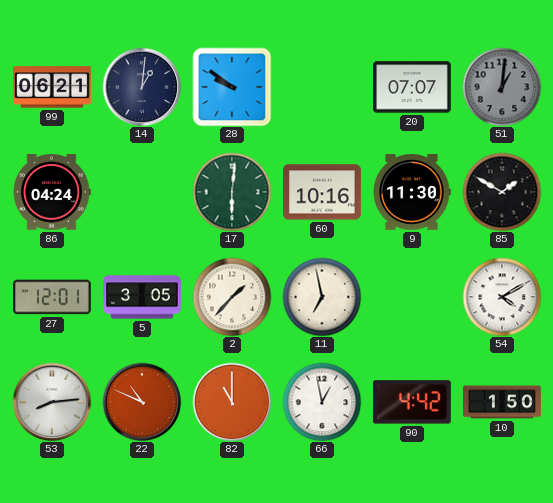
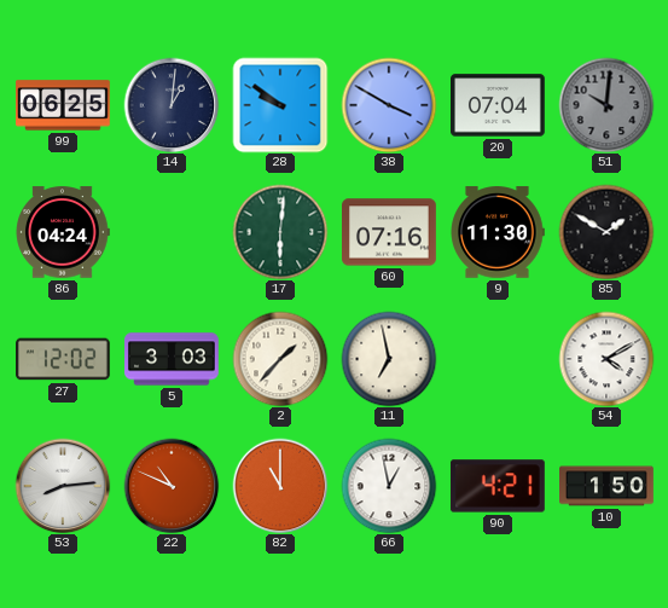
99: 06:21 -> 06:25 (64, 105)
38: none -> 3:50 (389, 105)
20: 07:07 -> 07:04 (499, 105)
51: 1:01 -> 10:01 (606, 105)
60: 10:16 -> 07:16 (390, 232)
27: 12:01 -> 12:02 (64, 359)
5: 3:05 -> 3:03 (173, 359)
90: 4:42 -> 4:21 (498, 486)
